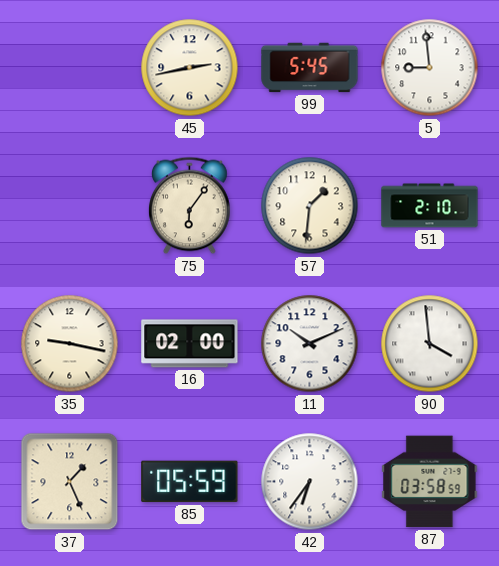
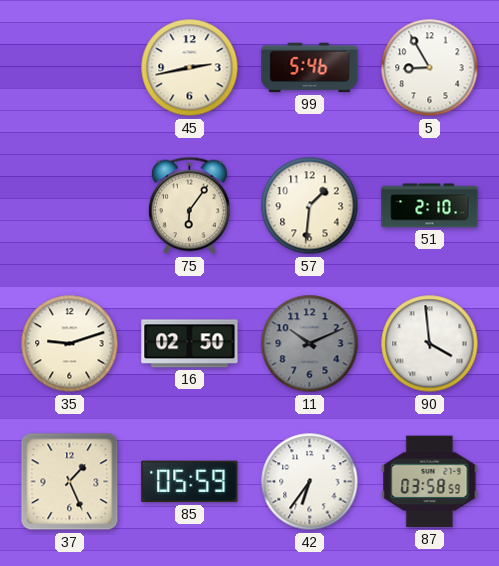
99: 5:45 -> 5:46 (310, 68)
5: 8:59 -> 8:55 (430, 68)
35: 9:17 -> 9:12 (70, 344)
16: 02:00 -> 02:50 (190, 344)
11 dial: white -> grey (310, 344)
